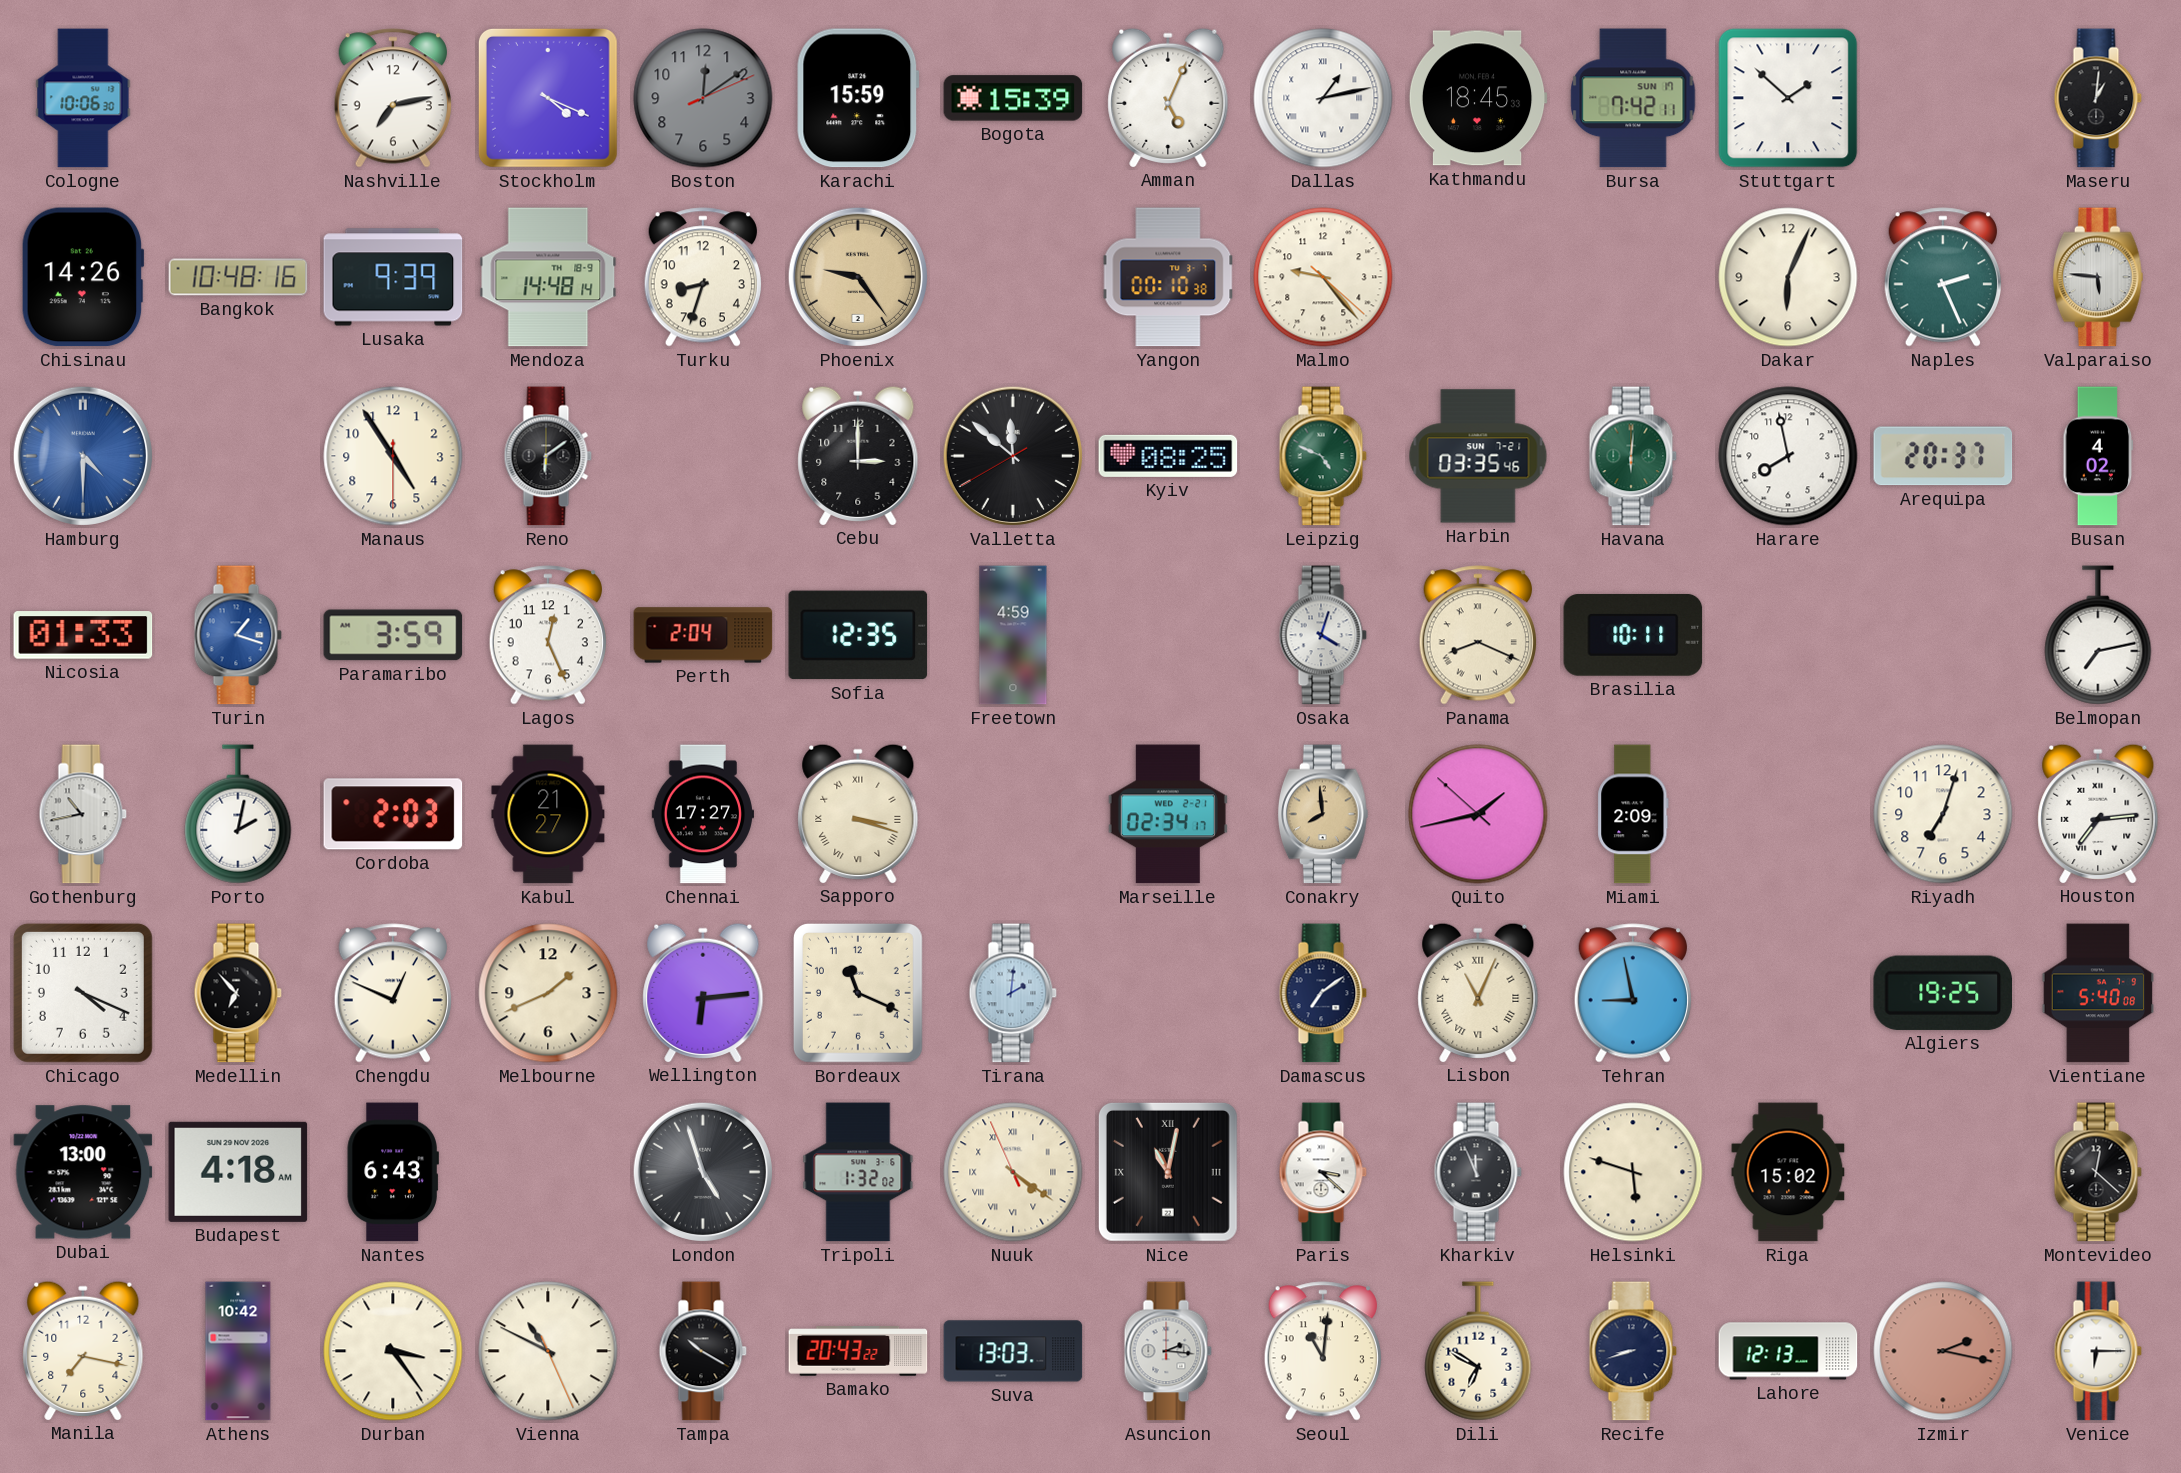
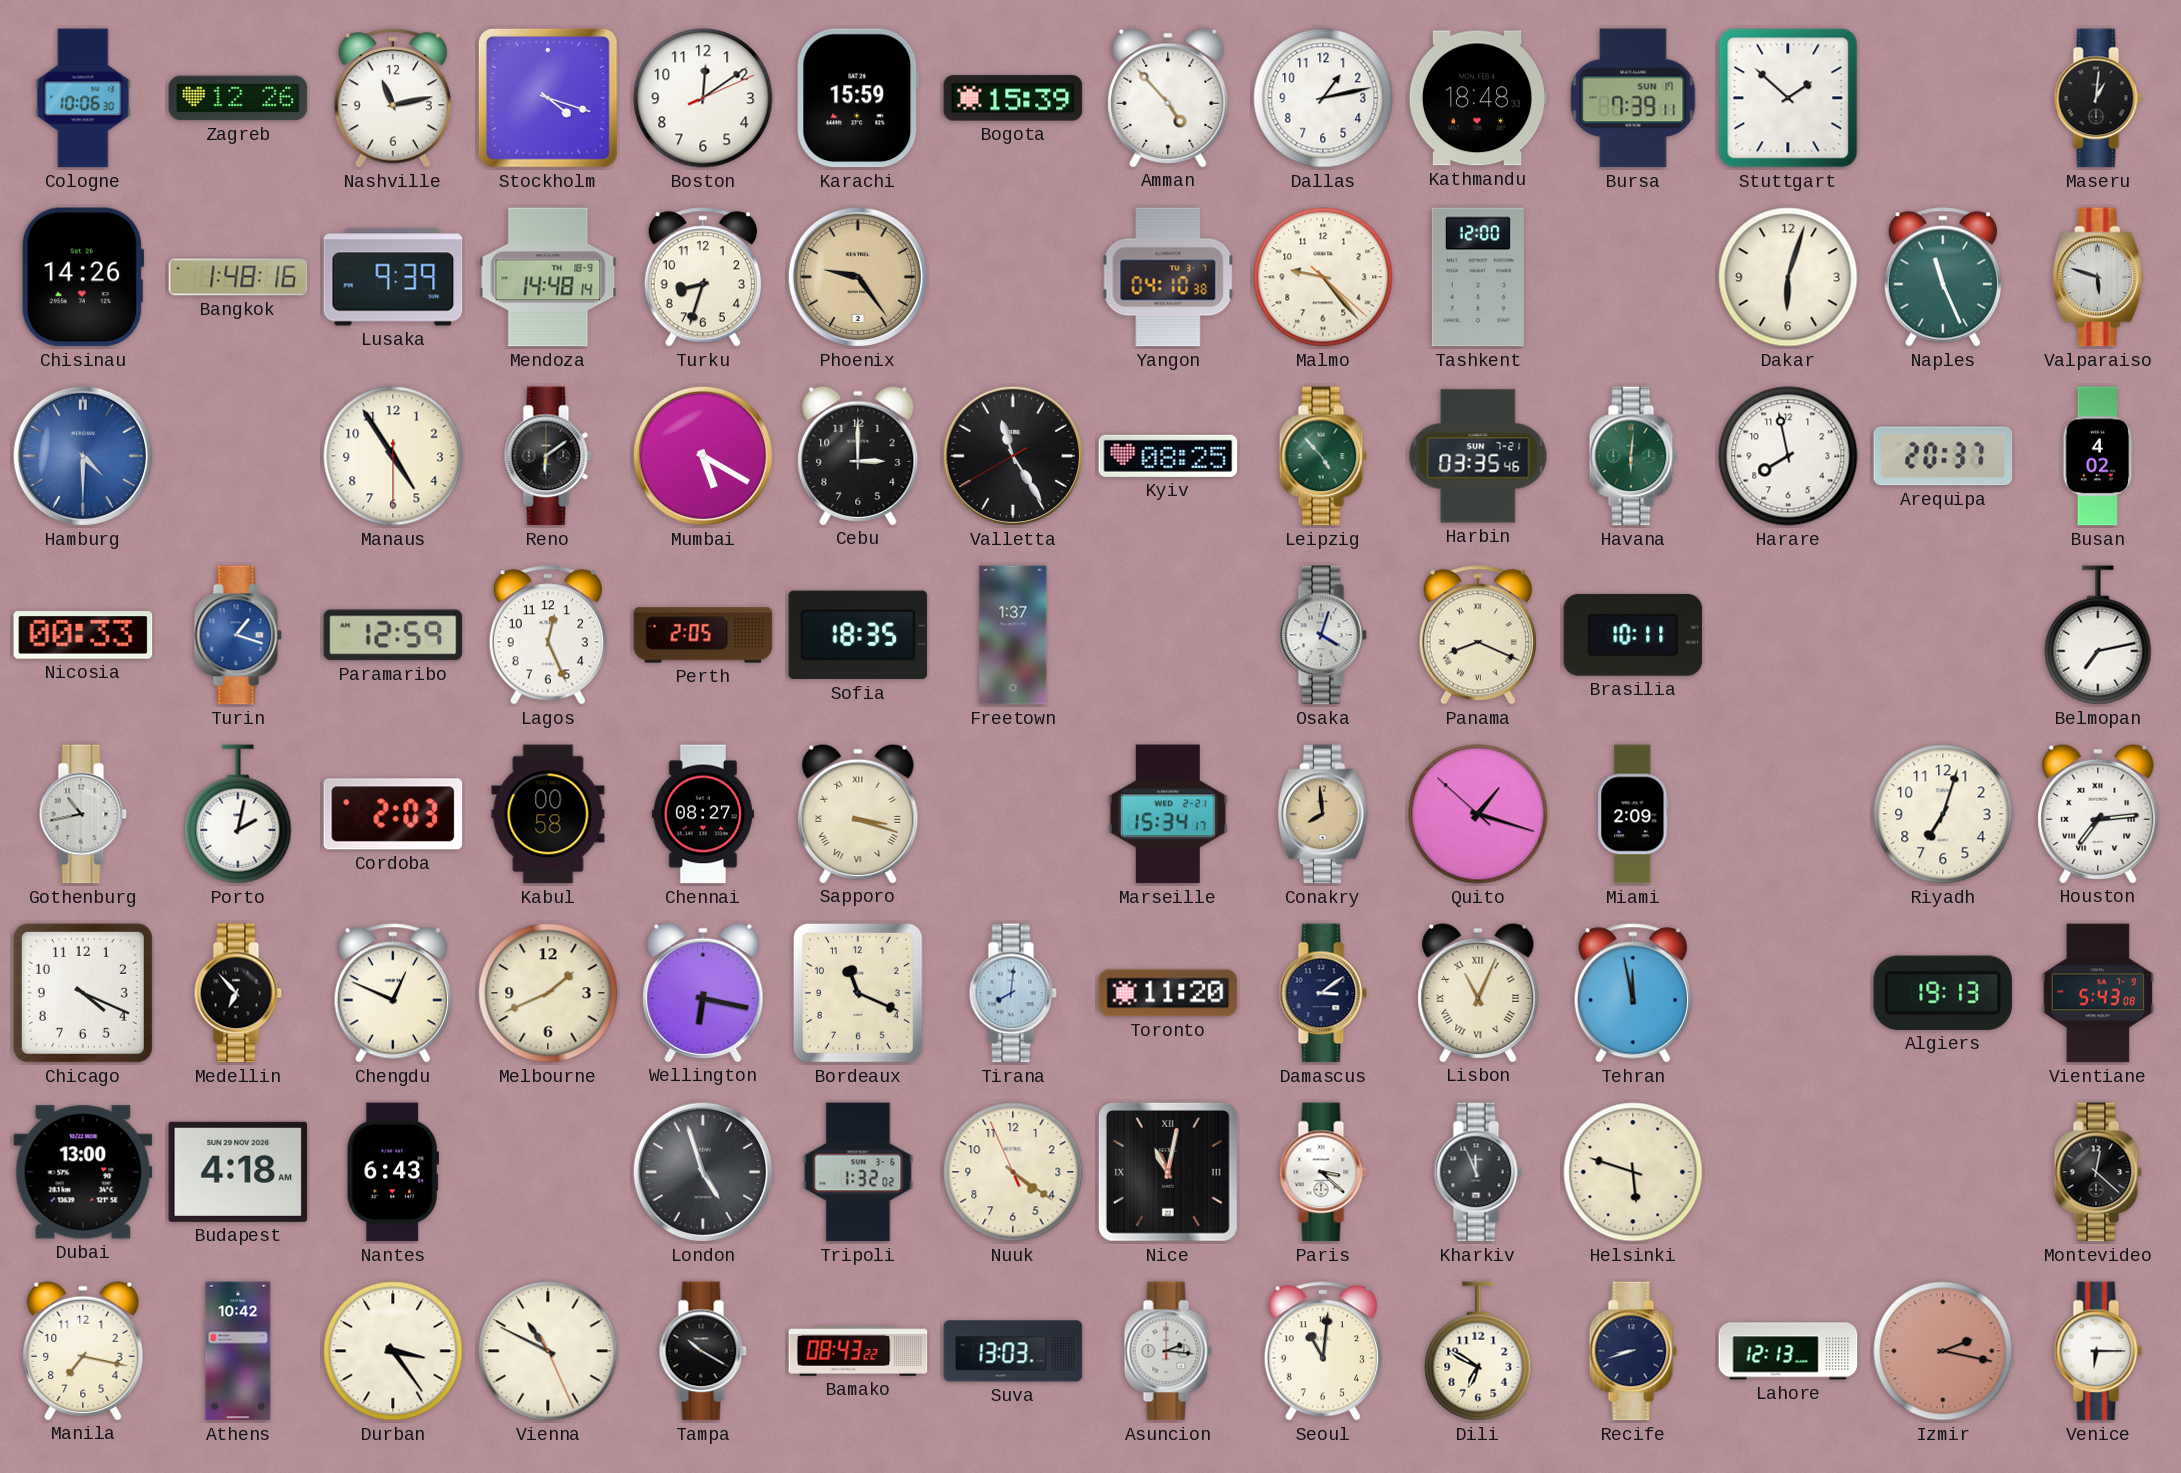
Zagreb: none -> 12:26 (238, 98)
Nashville: 7:13 -> 11:13 (393, 98)
Stockholm: 4:19 -> 4:18 (548, 98)
Boston dial: grey -> white (703, 98)
Amman: 5:04 -> 4:53 (1168, 97)
Dallas numerals: Roman -> Arabic (1323, 98)
Kathmandu: 18:45 -> 18:48 (1478, 98)
Bursa: 7:42 -> 7:39 (1633, 98)
Bangkok: 10:48 -> 1:48 (238, 277)
Yangon: 00:10 -> 04:10 (1168, 277)
Tashkent: none -> 12:00 (1478, 277)
Dakar: 6:04 -> 6:03 (1788, 277)
Naples: 2:26 -> 11:26 (1943, 277)
Valparaiso: 5:46 -> 5:48 (2098, 277)
Mumbai: none -> 5:20 (703, 456)
Valletta: 11:51 -> 11:24 (1013, 456)
Leipzig: 4:49 -> 4:53 (1323, 456)
Nicosia: 01:33 -> 00:33 (83, 635)
Paramaribo: 3:59 -> 12:59 (393, 635)
Perth: 2:04 -> 2:05 (703, 635)
Sofia: 12:35 -> 18:35 (858, 635)
Freetown: 4:59 -> 1:37 (1013, 635)
Kabul: 21:27 -> 00:58 (548, 814)
Chennai: 17:27 -> 08:27 (702, 814)
Marseille: 02:34 -> 15:34 (1168, 814)
Quito: 1:42 -> 1:17 (1478, 814)
Wellington: 6:14 -> 6:17 (703, 992)
Tirana: 2:01 -> 8:01 (1013, 993)
Toronto: none -> 11:20 (1168, 993)
Damascus: 7:09 -> 3:09 (1323, 993)
Tehran: 8:58 -> 11:58 (1633, 993)
Algiers: 19:25 -> 19:13 (1942, 993)
Vientiane: 5:40 -> 5:43 (2097, 993)
Nuuk numerals: Roman -> Arabic (1013, 1172)
Riga: 15:02 -> none (1788, 1172)
Bamako: 20:43 -> 08:43 (858, 1352)
